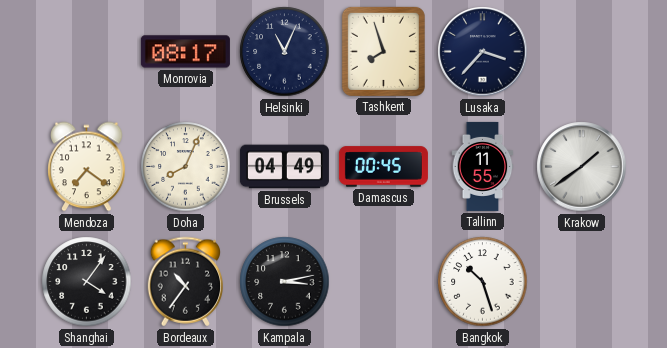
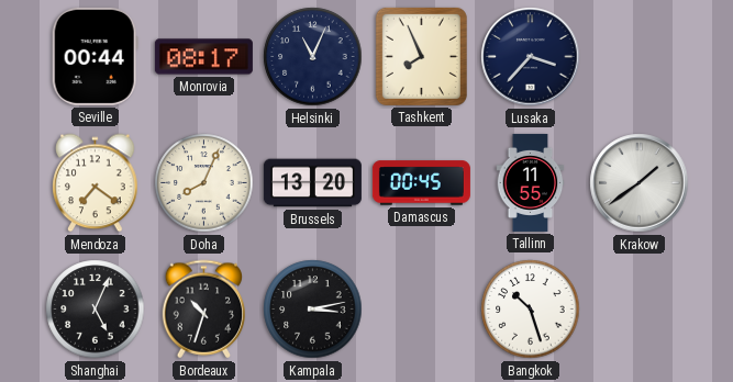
Seville: none -> 00:44 (95, 56)
Tashkent: 7:57 -> 7:56 (421, 56)
Brussels: 04:49 -> 13:20 (312, 183)
Shanghai: 4:06 -> 5:04 (96, 310)
Bordeaux: 10:36 -> 10:33 (203, 310)
